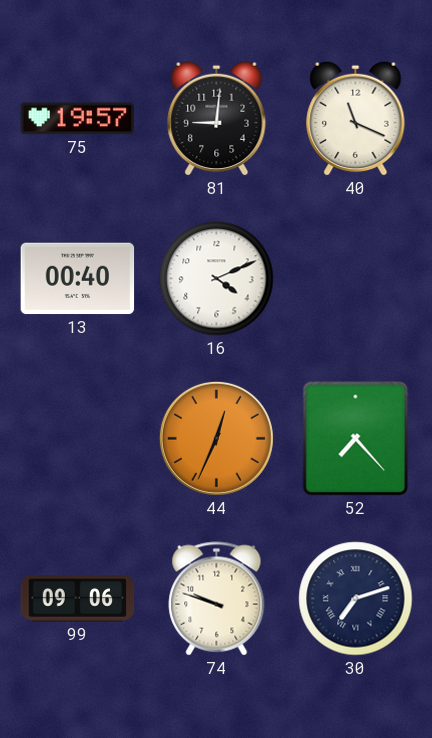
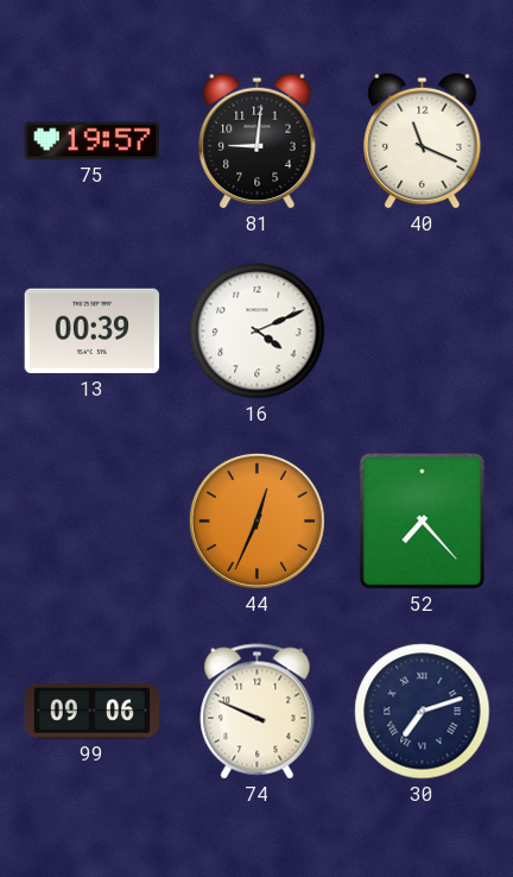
13: 00:40 -> 00:39 (93, 332)
74: 9:48 -> 9:49 (258, 712)
